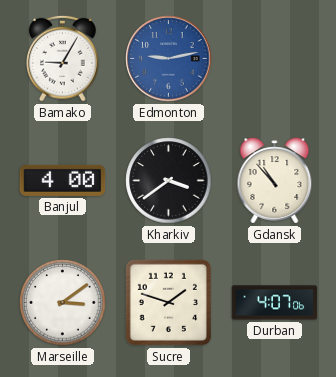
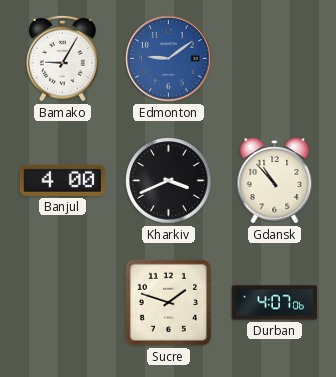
Edmonton: 9:13 -> 9:09 (169, 59)
Kharkiv: 3:39 -> 3:41 (169, 181)
Marseille: 3:09 -> none (63, 303)
